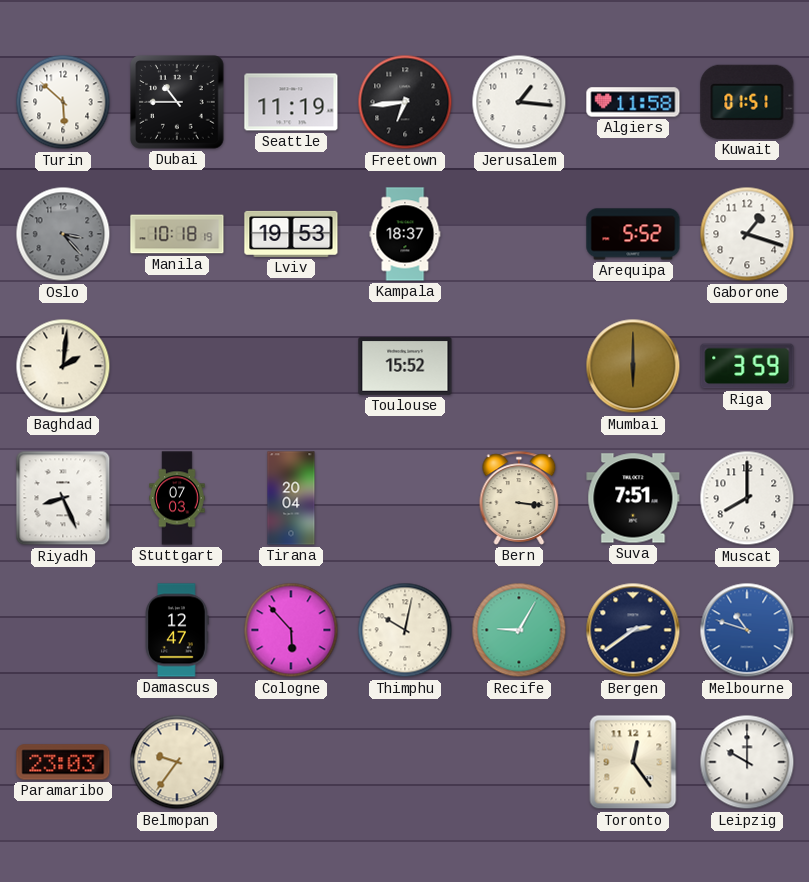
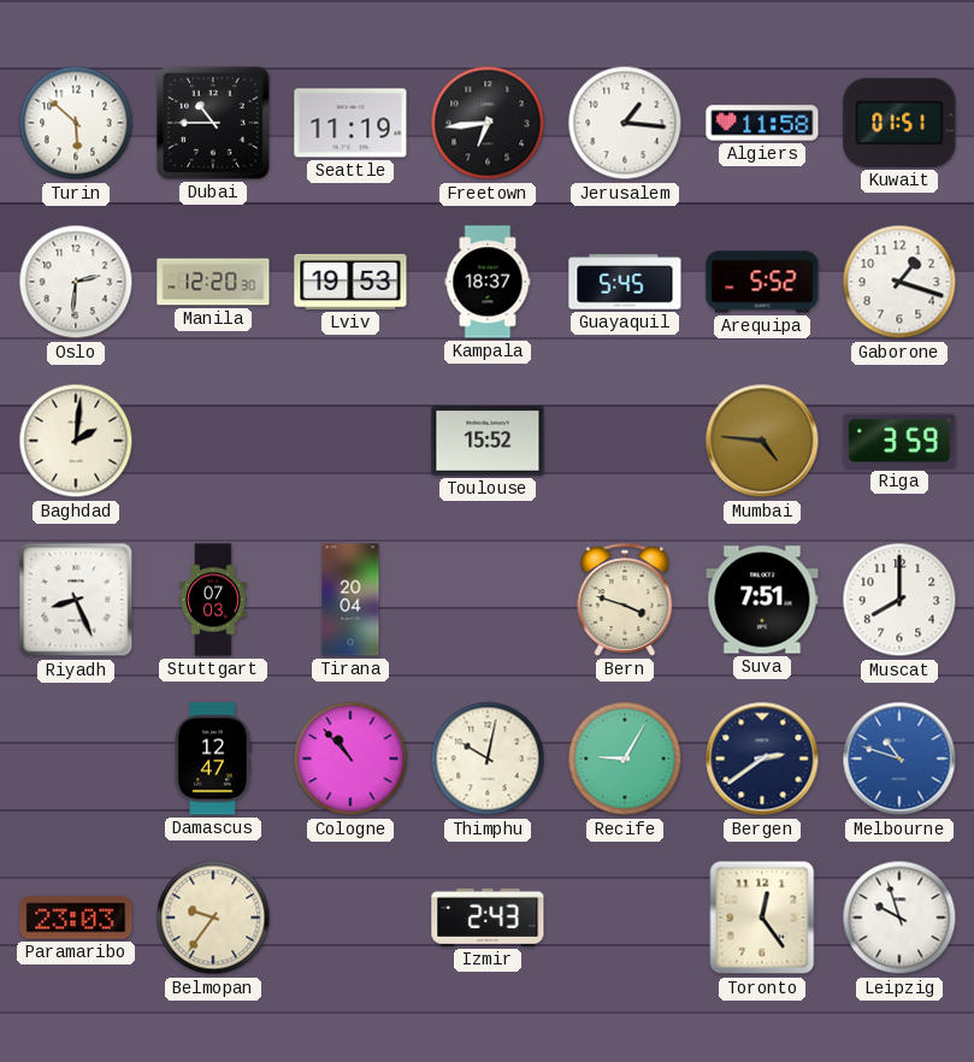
Oslo: 3:23 -> 2:31 (76, 282)
Oslo dial: grey -> white (76, 282)
Manila: 10:18 -> 12:20 (213, 282)
Guayaquil: none -> 5:45 (625, 282)
Mumbai: 6:00 -> 4:46 (762, 441)
Bern: 3:16 -> 3:48 (625, 600)
Cologne: 5:53 -> 10:53 (350, 759)
Izmir: none -> 2:43 (488, 918)
Leipzig: 10:00 -> 9:57 (899, 918)
